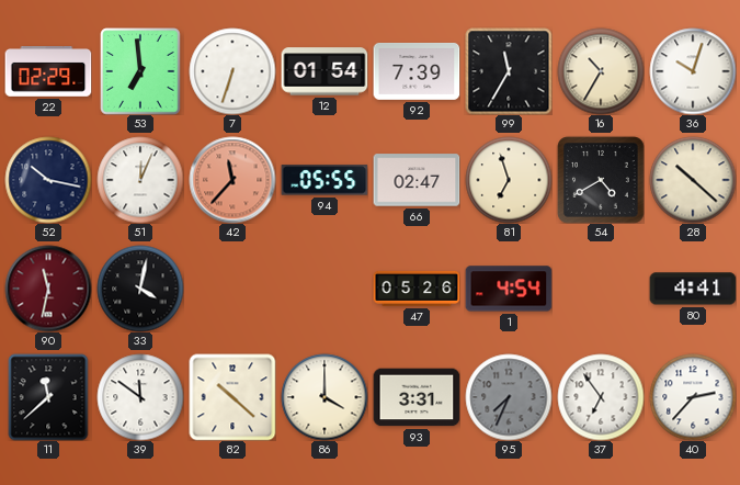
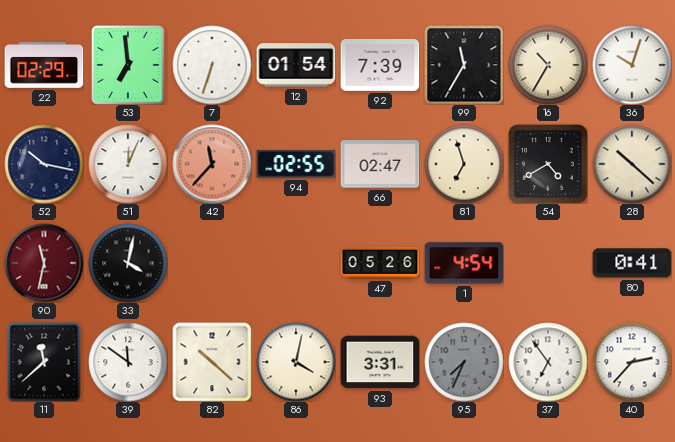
94: 05:55 -> 02:55 (296, 164)
80: 4:41 -> 0:41 (632, 263)
86: 4:00 -> 4:02 (296, 362)
